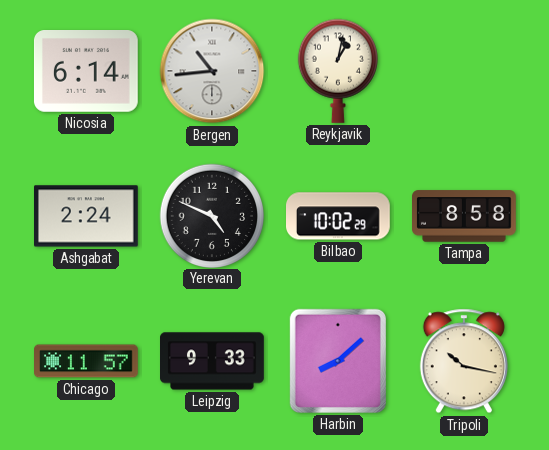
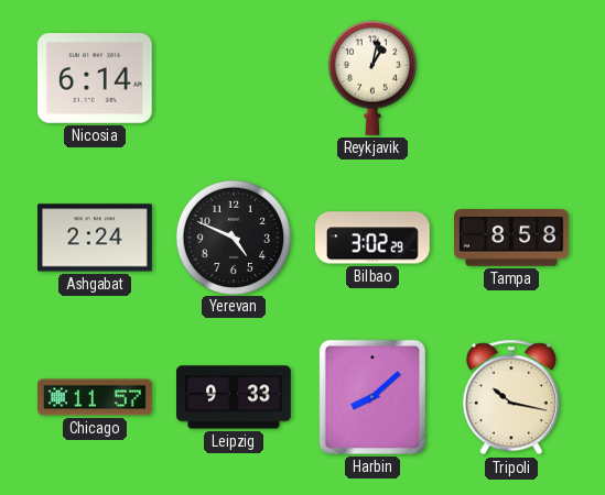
Bergen: 10:44 -> none (212, 71)
Bilbao: 10:02 -> 3:02 (374, 238)
